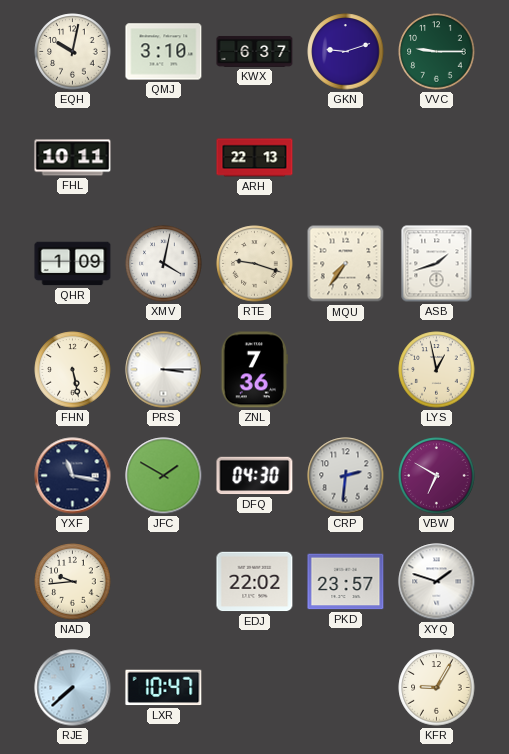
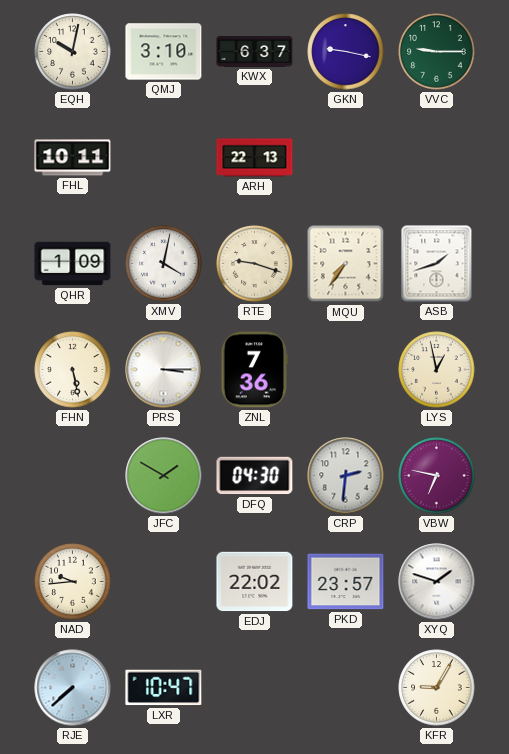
GKN: 9:12 -> 9:17 (346, 52)
YXF: 11:17 -> none (73, 476)
VBW: 6:50 -> 6:47 (437, 476)
